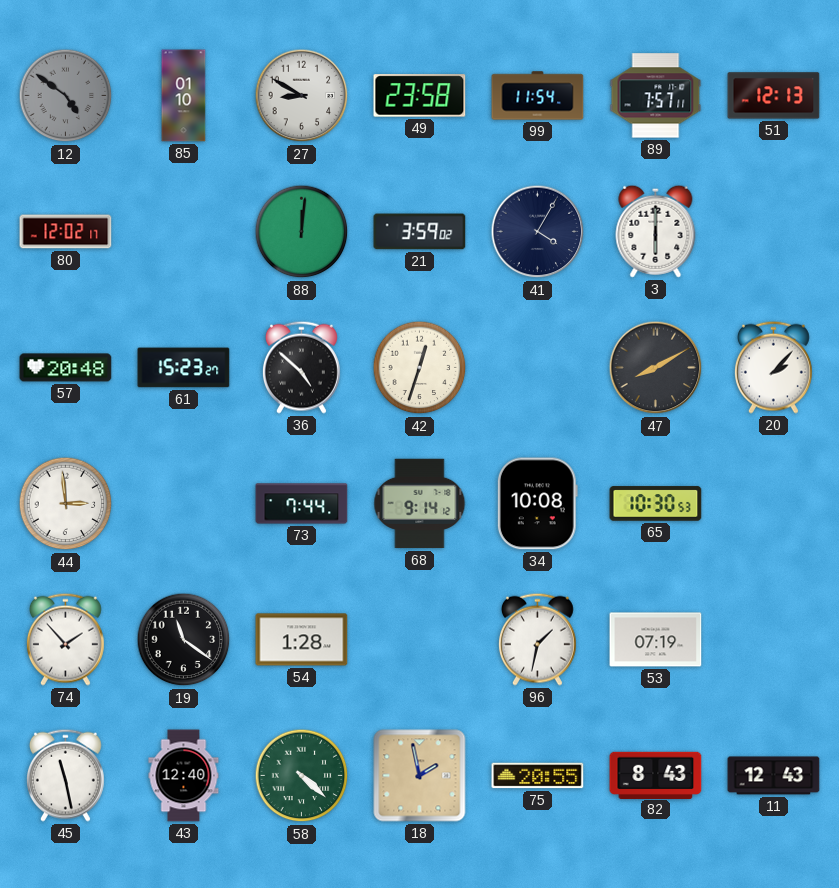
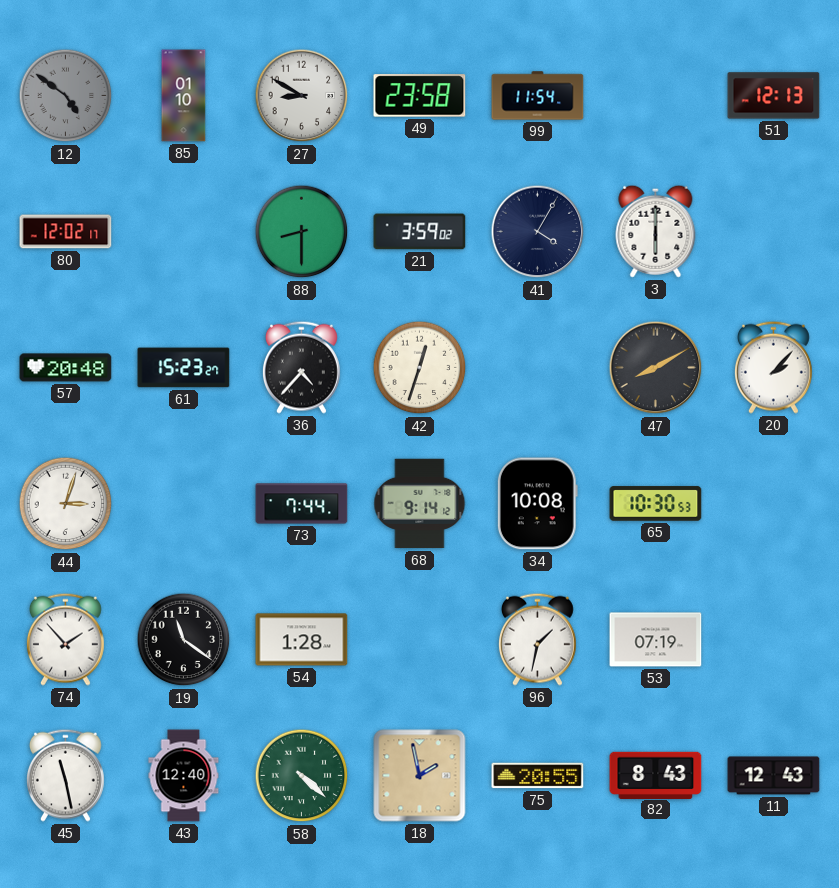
89: 7:57 -> none (656, 96)
88: 12:01 -> 8:30 (302, 232)
36: 4:52 -> 4:37 (301, 367)
44: 2:59 -> 3:03 (66, 504)
